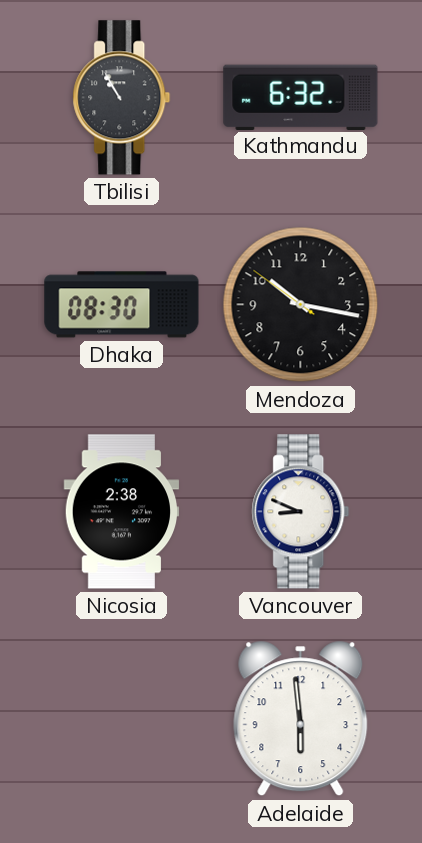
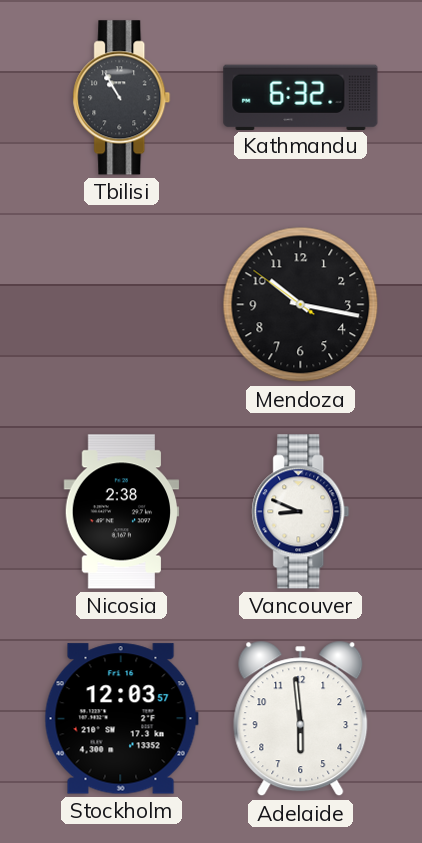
Dhaka: 08:30 -> none (122, 305)
Stockholm: none -> 12:03 (121, 719)
